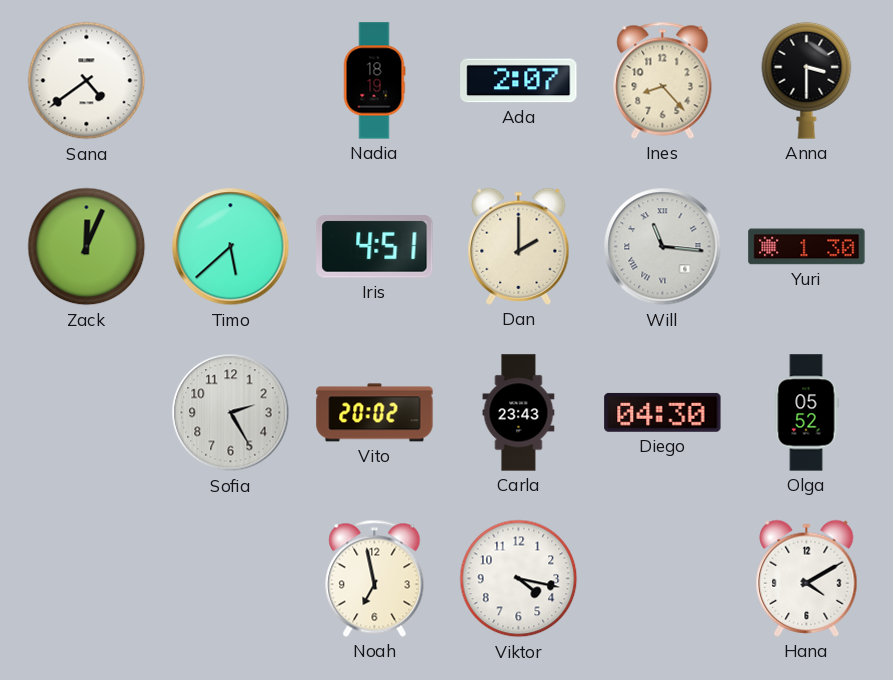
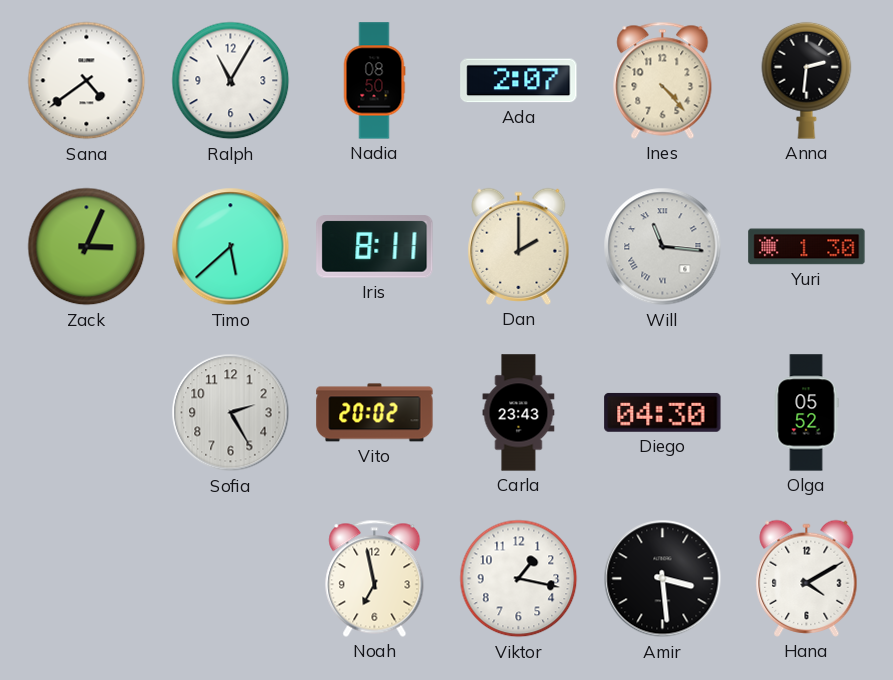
Ralph: none -> 11:05 (231, 81)
Nadia: 18:19 -> 08:50 (374, 81)
Ines: 8:23 -> 4:23 (663, 80)
Anna: 3:30 -> 2:31 (807, 80)
Zack: 12:04 -> 3:04 (87, 247)
Iris: 4:51 -> 8:11 (375, 247)
Viktor: 4:17 -> 1:17 (519, 579)
Amir: none -> 3:29 (663, 579)
